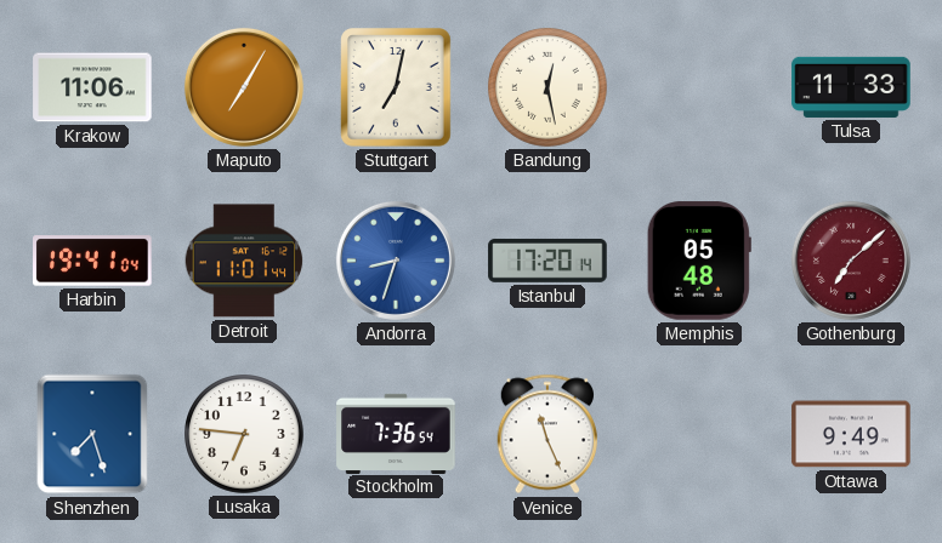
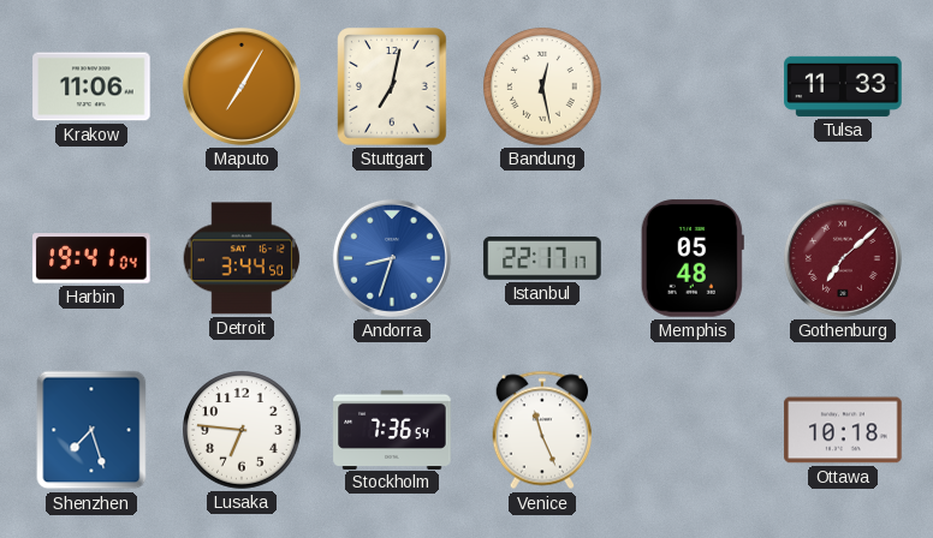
Detroit: 11:01 -> 3:44 (242, 258)
Istanbul: 17:20 -> 22:17 (542, 258)
Ottawa: 9:49 -> 10:18 (843, 430)
